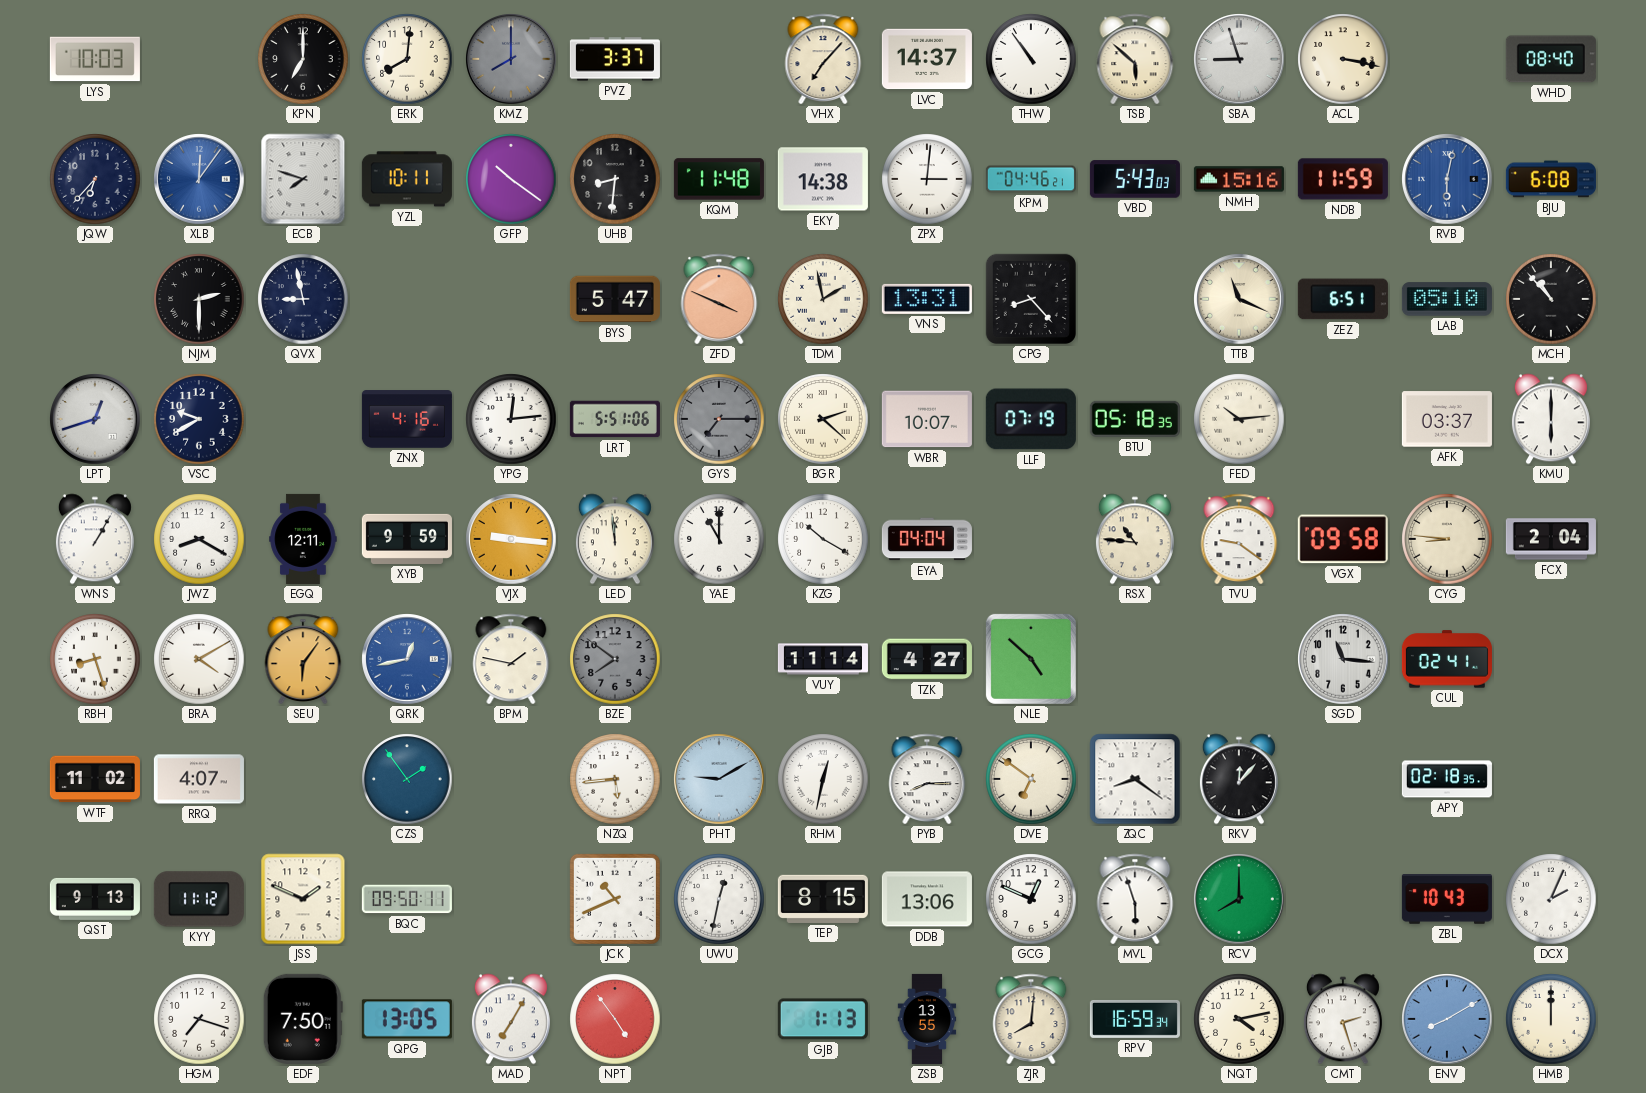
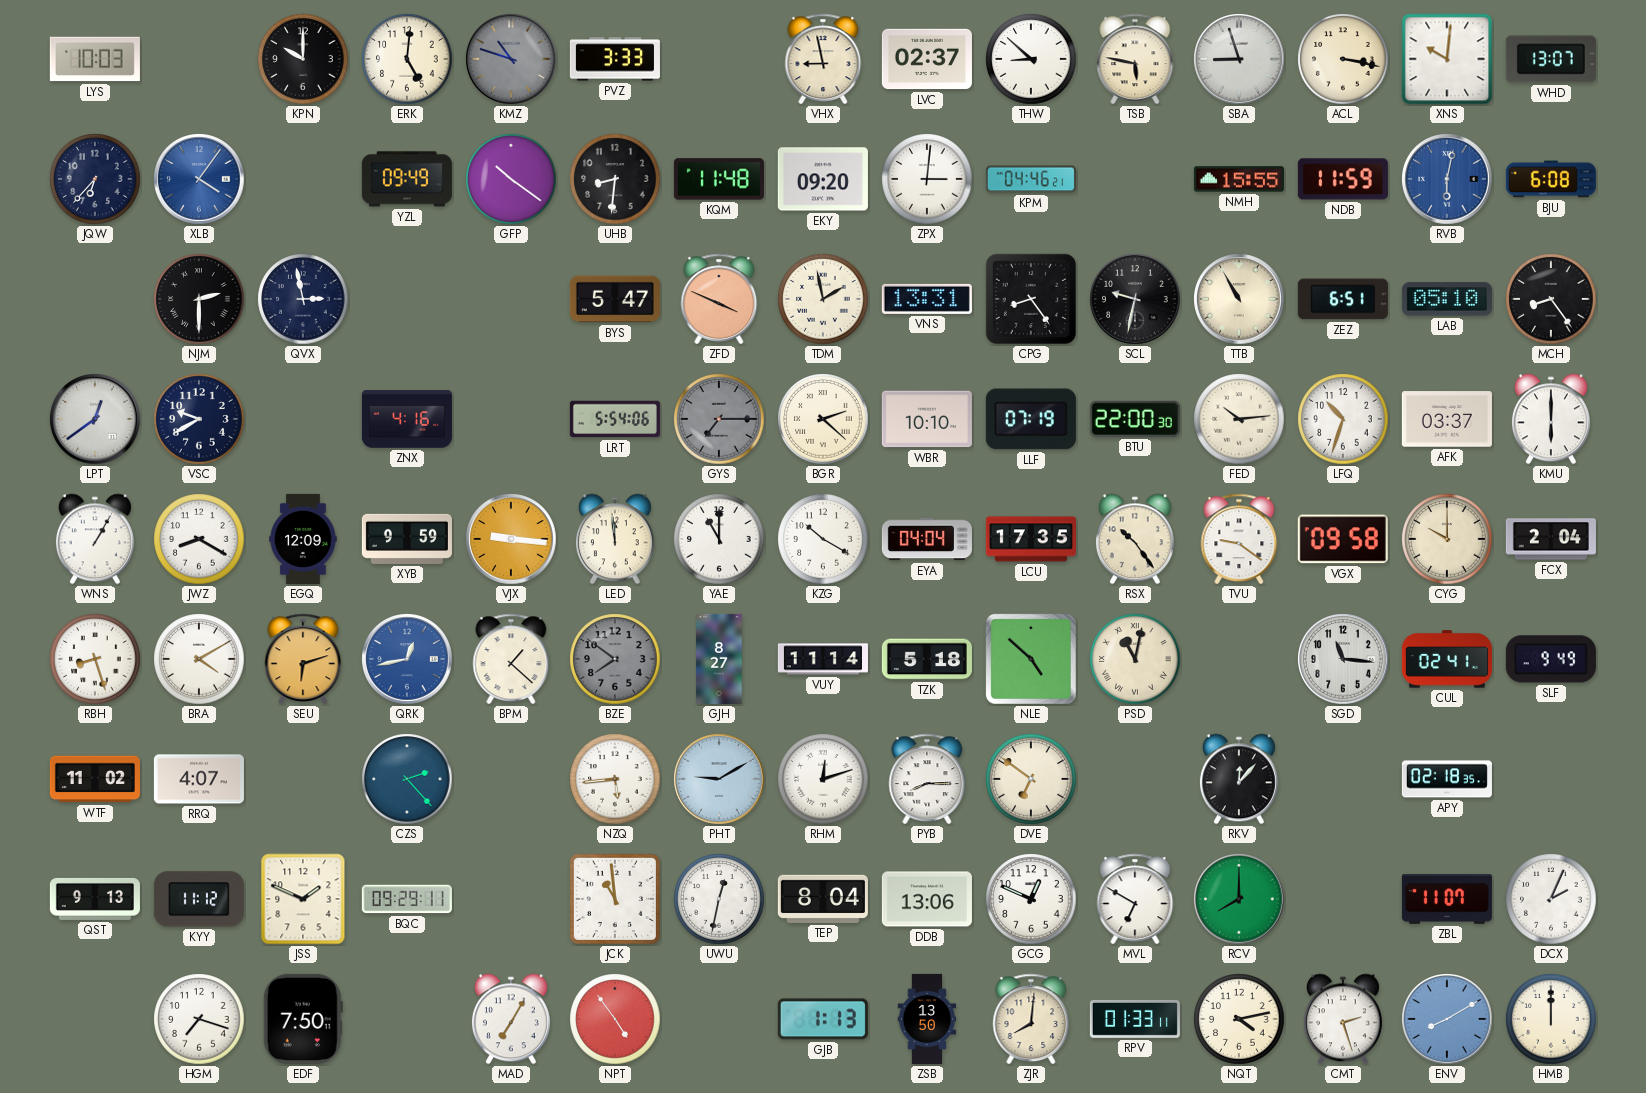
KPN: 7:00 -> 10:00 (303, 59)
ERK: 8:01 -> 5:01 (407, 59)
KMZ: 8:00 -> 10:48 (511, 59)
PVZ: 3:37 -> 3:33 (615, 59)
VHX: 7:07 -> 8:58 (823, 59)
LVC: 14:37 -> 02:37 (927, 59)
THW: 10:54 -> 8:52 (1031, 59)
TSB: 5:52 -> 5:47 (1135, 59)
XNS: none -> 10:01 (1447, 59)
WHD: 08:40 -> 13:07 (1551, 59)
XLB: 12:06 -> 4:06 (199, 179)
ECB: 7:48 -> none (303, 179)
YZL: 10:11 -> 09:49 (407, 179)
EKY: 14:38 -> 09:20 (823, 179)
VBD: 5:43 -> none (1135, 179)
NMH: 15:16 -> 15:55 (1239, 179)
QVX: 8:58 -> 2:58 (303, 299)
CPG: 8:23 -> 8:24 (1031, 299)
SCL: none -> 9:32 (1135, 299)
TTB: 11:19 -> 10:55 (1239, 299)
MCH: 10:53 -> 8:24 (1551, 299)
LPT: 12:42 -> 12:39 (95, 419)
YPG: 12:14 -> none (511, 419)
LRT: 5:51 -> 5:54 (615, 419)
WBR: 10:07 -> 10:10 (927, 419)
BTU: 05:18 -> 22:00 (1135, 419)
LFQ: none -> 10:33 (1343, 419)
EGQ: 12:11 -> 12:09 (303, 539)
LCU: none -> 17:35 (1031, 539)
RSX: 10:46 -> 10:24 (1135, 539)
CYG: 8:46 -> 10:00 (1447, 539)
SEU: 6:06 -> 6:12 (303, 659)
BPM: 1:47 -> 1:22 (511, 659)
GJH: none -> 8:27 (719, 659)
TZK: 4:27 -> 5:18 (927, 659)
PSD: none -> 11:02 (1135, 659)
SLF: none -> 9:49 (1551, 659)
CZS: 1:54 -> 2:23 (407, 779)
RHM: 12:32 -> 12:12 (823, 779)
ZQC: 8:21 -> none (1135, 779)
BQC: 09:50 -> 09:29 (407, 899)
JCK: 10:41 -> 10:59 (615, 899)
TEP: 8:15 -> 8:04 (823, 899)
MVL: 5:57 -> 6:50 (1135, 899)
ZBL: 10:43 -> 11:07 (1447, 899)
QPG: 13:05 -> none (407, 1019)
ZSB: 13:55 -> 13:50 (927, 1019)
RPV: 16:59 -> 01:33 (1135, 1019)
